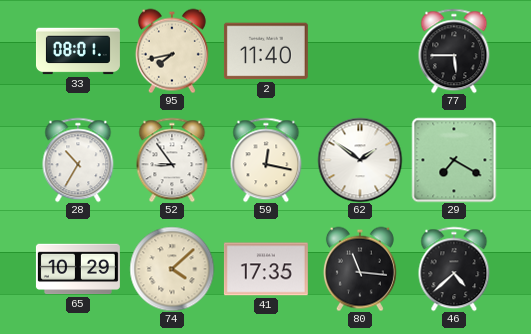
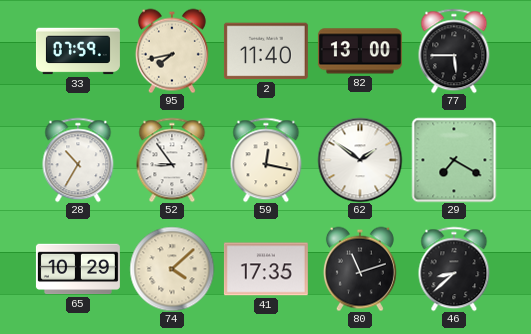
33: 08:01 -> 07:59 (78, 51)
82: none -> 13:00 (360, 51)
80: 11:16 -> 11:12 (360, 269)
46: 4:38 -> 8:38 (454, 269)
